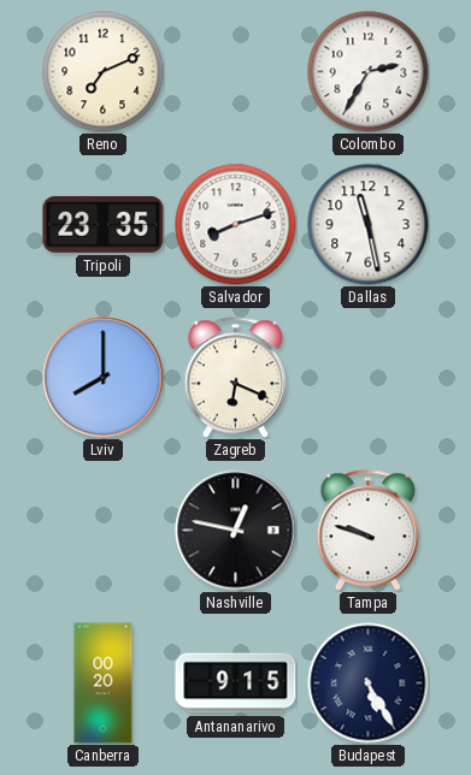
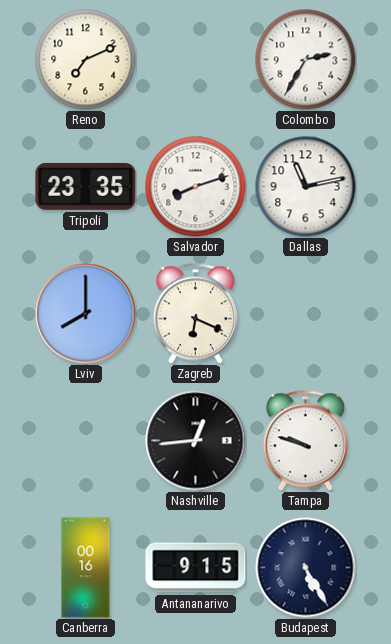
Dallas: 11:28 -> 11:13 (306, 187)
Nashville: 12:47 -> 12:44 (196, 441)
Canberra: 00:20 -> 00:16 (86, 568)
